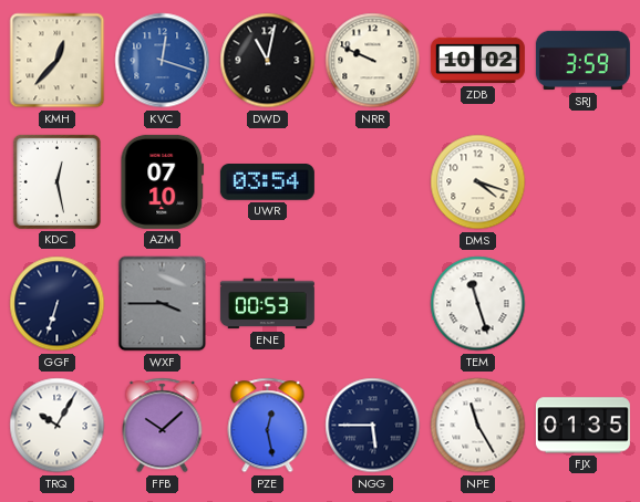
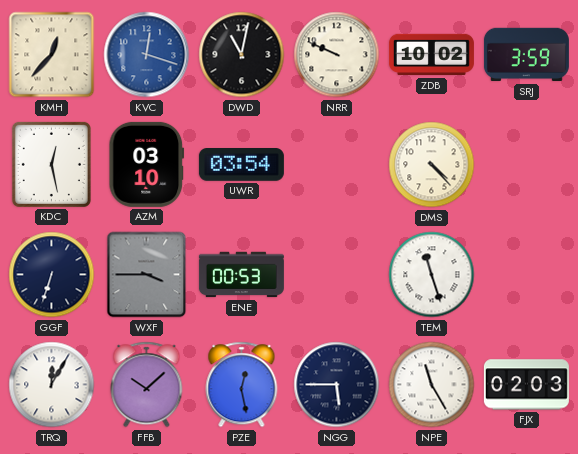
AZM: 07:10 -> 03:10 (147, 164)
DMS: 4:18 -> 4:23 (432, 165)
TRQ: 10:05 -> 12:05 (52, 385)
FJX: 01:35 -> 02:03 (526, 385)
